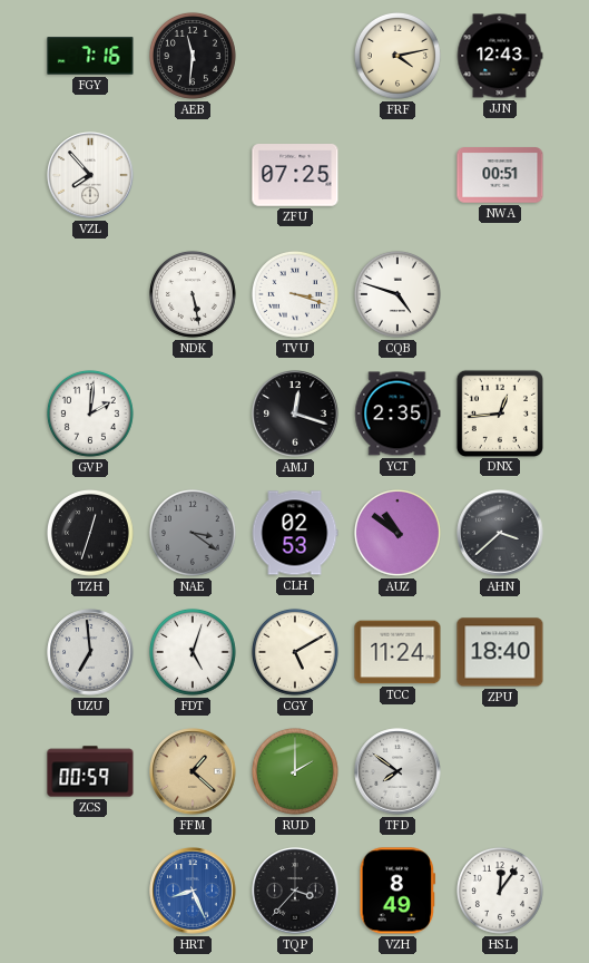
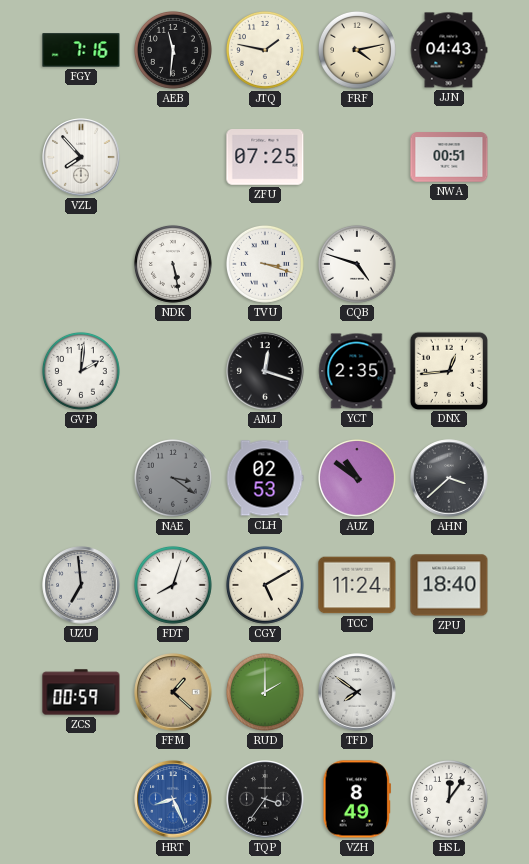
JTQ: none -> 1:47 (265, 50)
JJN: 12:43 -> 04:43 (449, 50)
TZH: 12:33 -> none (90, 533)
FDT: 5:03 -> 8:03 (173, 585)
TQP: 3:37 -> 3:36 (265, 799)
